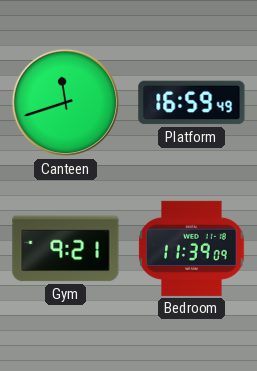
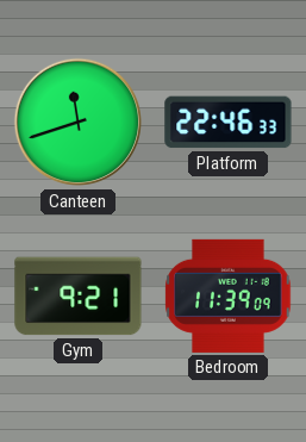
Platform: 16:59 -> 22:46 (229, 123)
